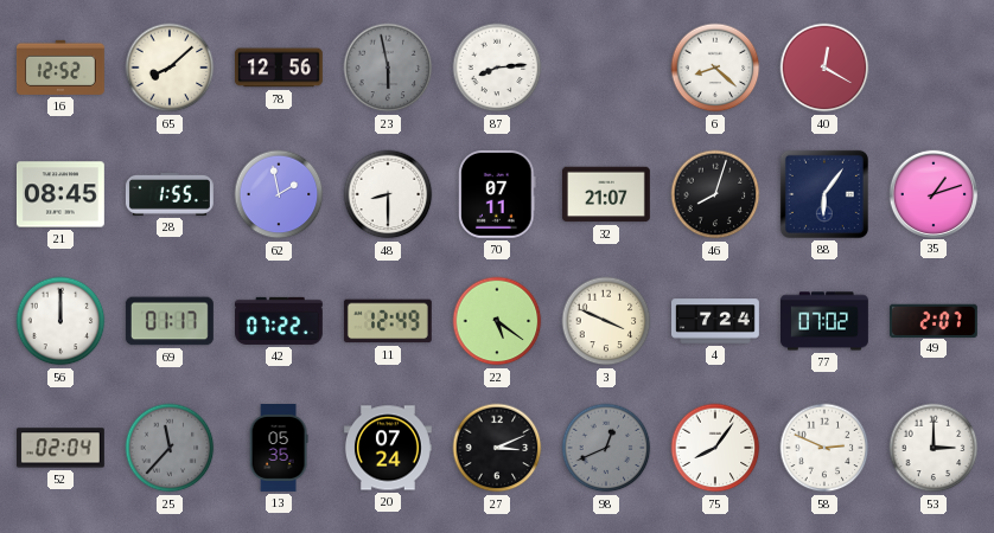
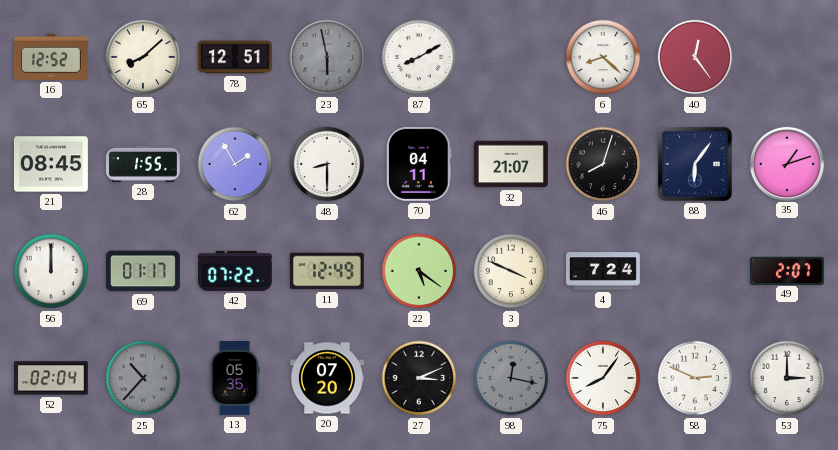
78: 12:56 -> 12:51 (235, 57)
87: 8:14 -> 8:10 (419, 57)
40: 12:20 -> 12:24 (695, 57)
62: 1:58 -> 1:55 (235, 164)
70: 07:11 -> 04:11 (420, 164)
77: 07:02 -> none (826, 321)
25: 11:37 -> 10:37 (143, 378)
20: 07:24 -> 07:20 (327, 378)
98: 12:41 -> 12:17 (511, 378)
